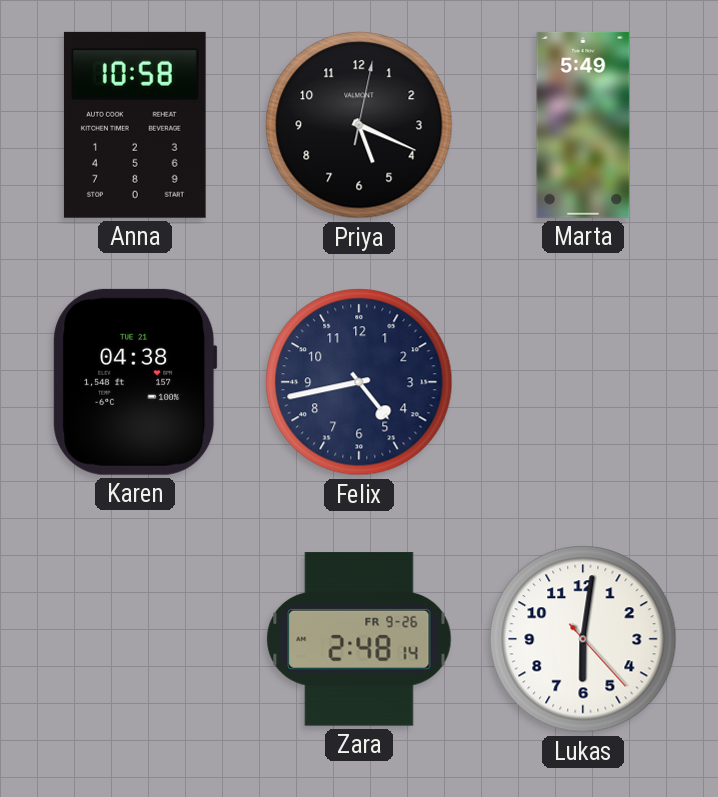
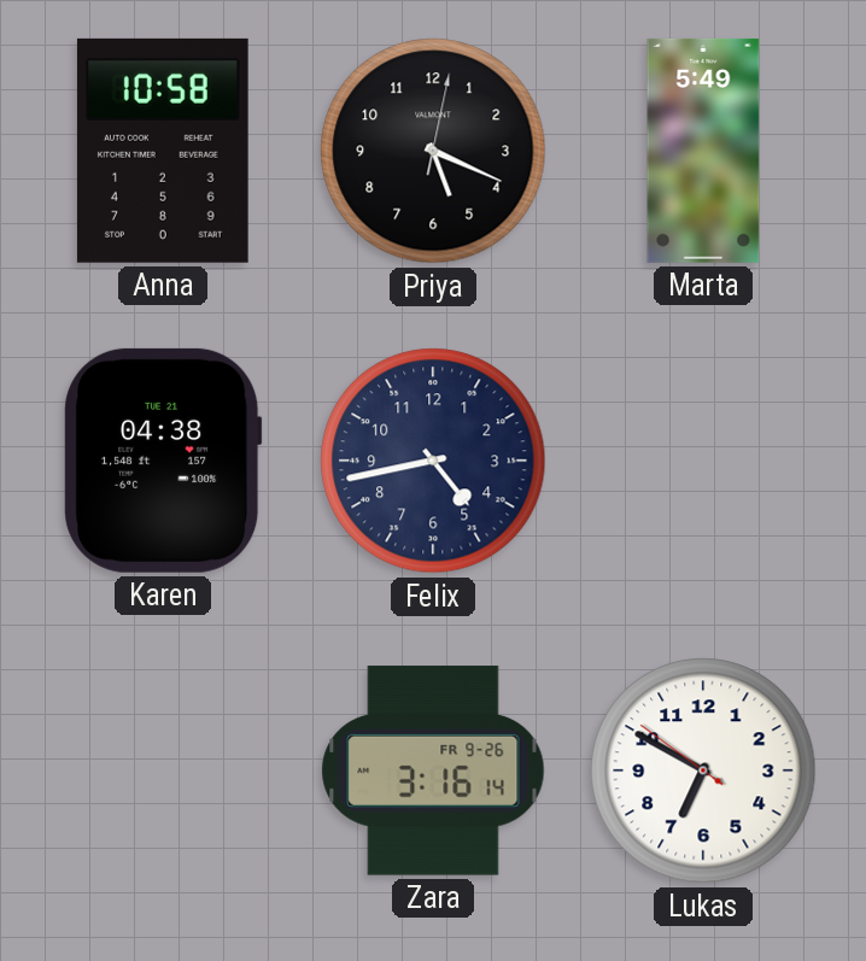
Zara: 2:48 -> 3:16 (433, 770)
Lukas: 6:01 -> 6:49 (703, 770)
